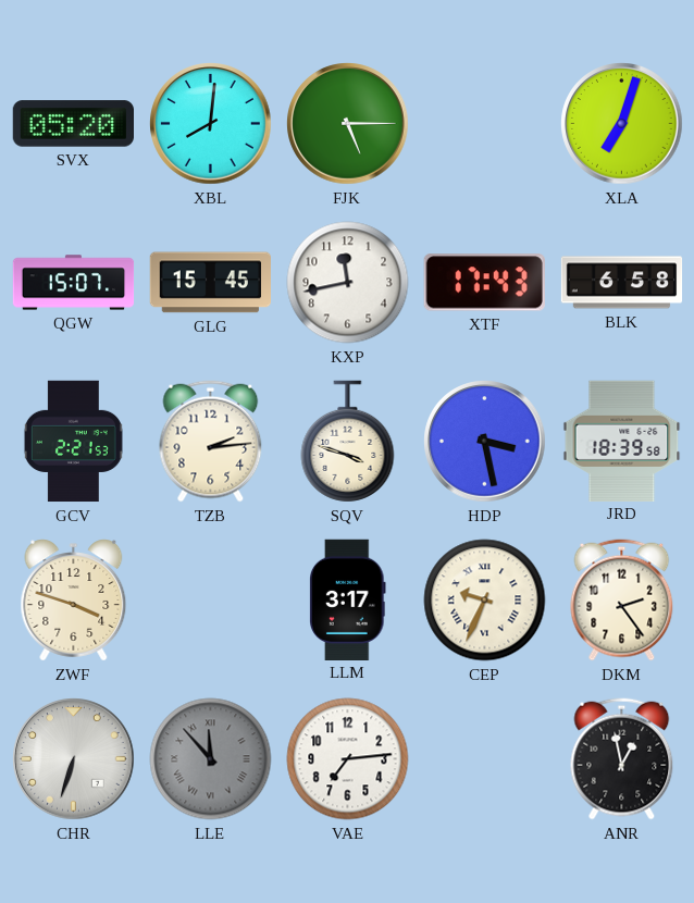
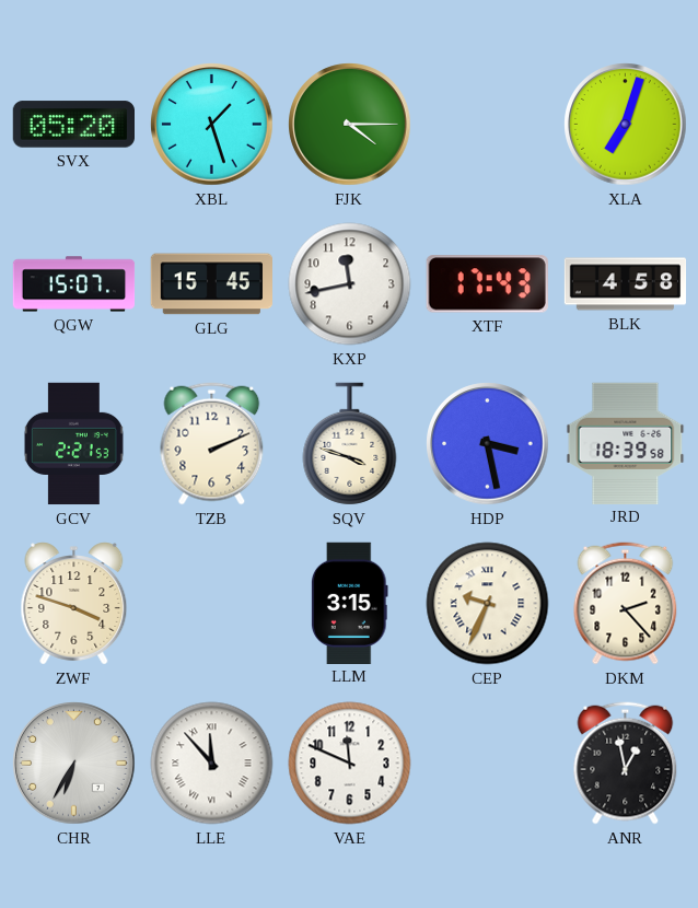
XBL: 8:01 -> 1:27 (212, 125)
FJK: 5:15 -> 4:15 (350, 125)
BLK: 6:58 -> 4:58 (626, 284)
TZB: 2:14 -> 2:11 (212, 444)
LLM: 3:17 -> 3:15 (350, 603)
DKM: 2:24 -> 2:23 (626, 604)
CHR: 6:33 -> 6:35 (74, 764)
LLE dial: grey -> white (212, 764)
VAE: 7:14 -> 11:49 (350, 764)
